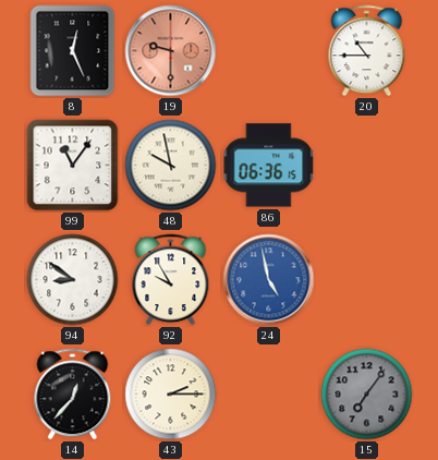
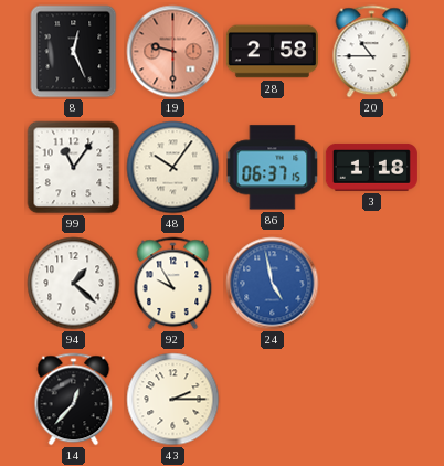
28: none -> 2:58 (272, 52)
48: 9:58 -> 10:06 (173, 168)
86: 06:36 -> 06:37 (273, 168)
3: none -> 1:18 (371, 168)
94: 8:51 -> 1:22 (74, 284)
15: 7:06 -> none (367, 395)
